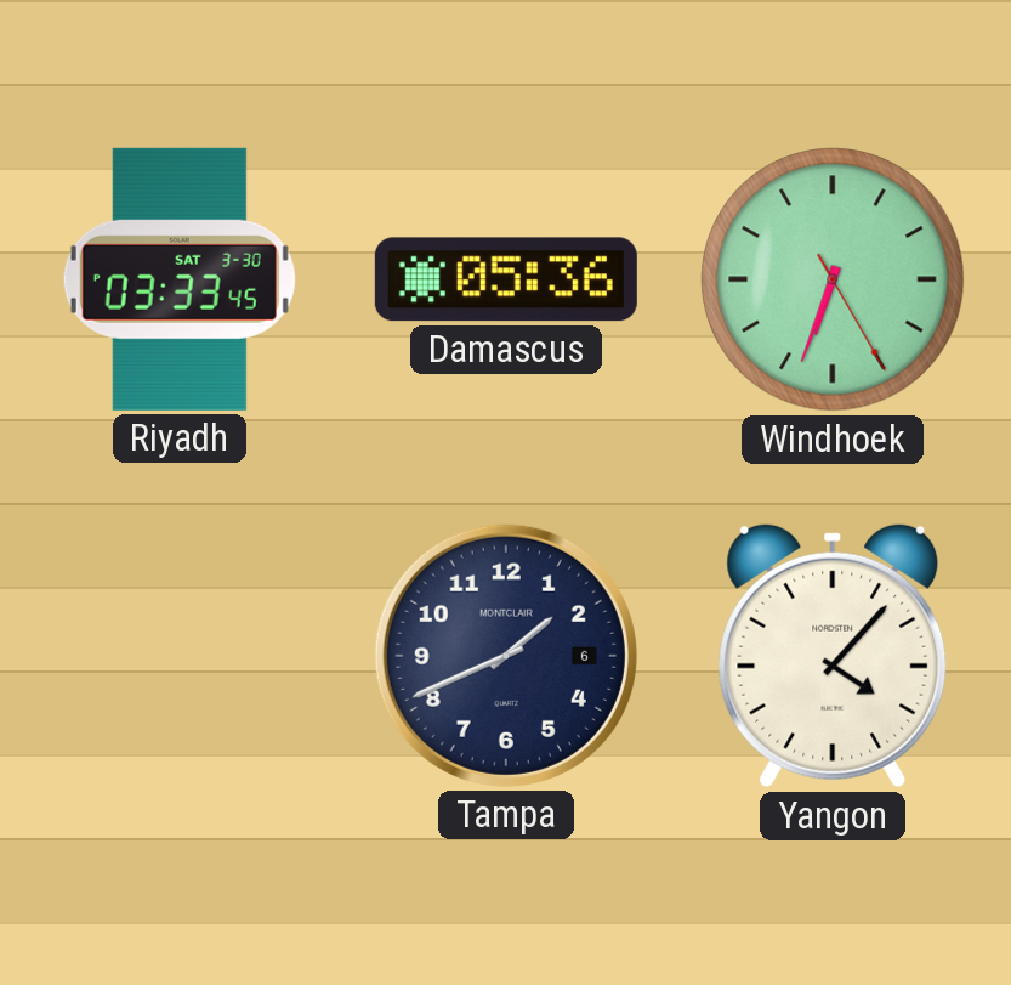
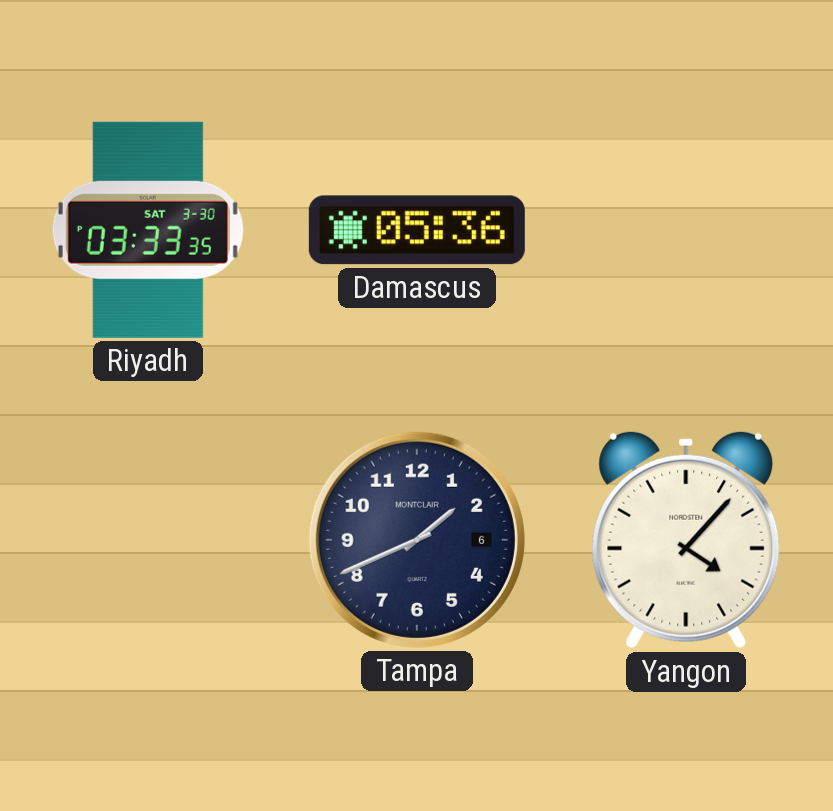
Riyadh: 03:33:45 -> 03:33:35 (148, 230)
Windhoek: 6:33 -> none (833, 279)
